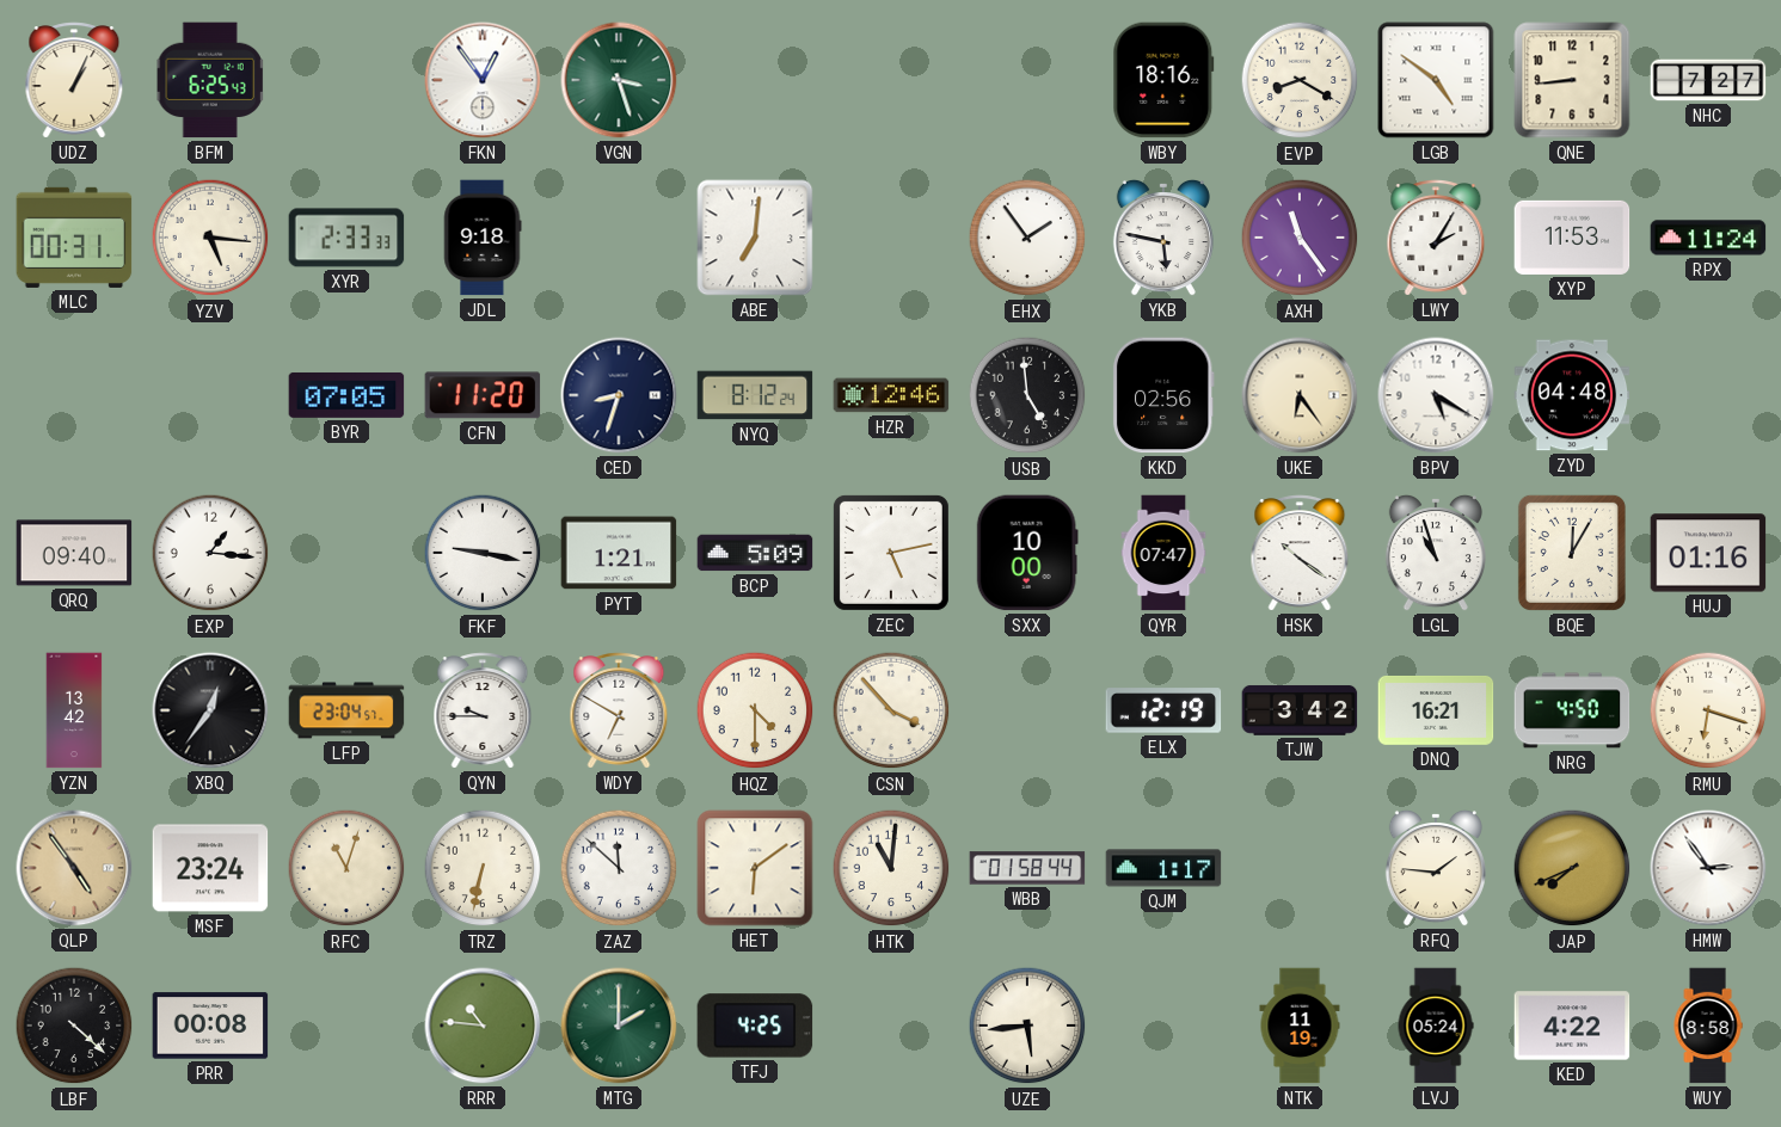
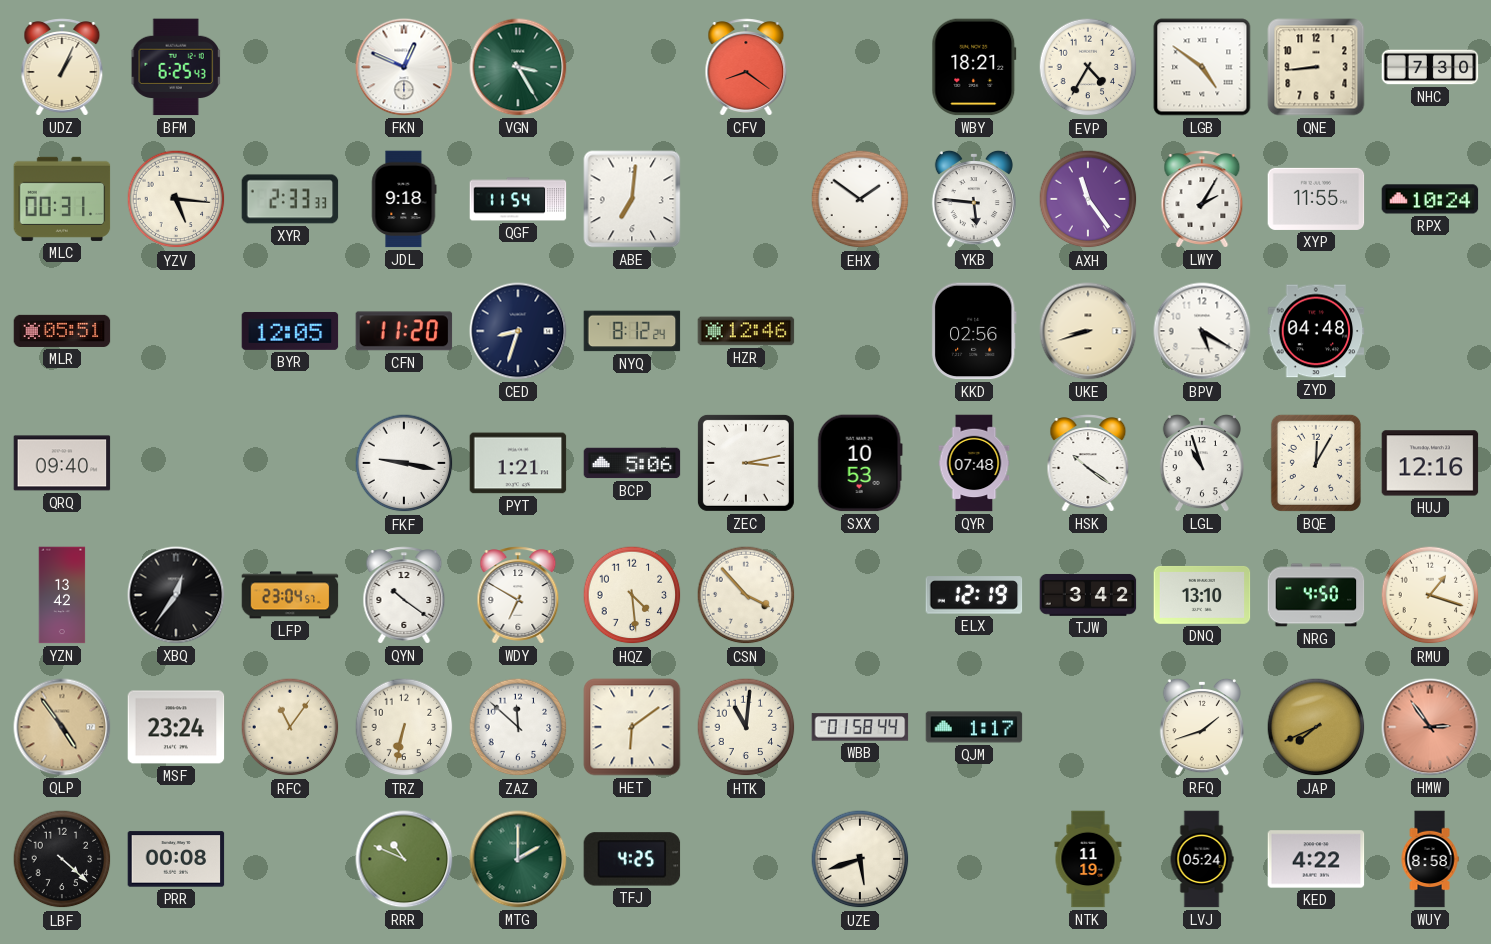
FKN: 12:54 -> 12:49 (404, 67)
VGN: 3:27 -> 3:25 (518, 67)
CFV: none -> 8:21 (746, 67)
WBY: 18:16 -> 18:21 (974, 67)
EVP: 8:20 -> 4:35 (1088, 67)
NHC: 7:27 -> 7:30 (1430, 67)
QGF: none -> 11:54 (518, 199)
EHX: 1:54 -> 1:51 (860, 199)
YKB: 5:47 -> 5:46 (974, 199)
XYP: 11:53 -> 11:55 (1316, 199)
RPX: 11:24 -> 10:24 (1430, 199)
MLR: none -> 05:51 (62, 331)
BYR: 07:05 -> 12:05 (290, 331)
USB: 4:59 -> none (1027, 395)
UKE: 6:24 -> 8:42 (1088, 331)
EXP: 1:16 -> none (210, 553)
BCP: 5:09 -> 5:06 (632, 463)
ZEC: 5:13 -> 3:13 (746, 463)
SXX: 10:00 -> 10:53 (860, 463)
QYR: 07:47 -> 07:48 (974, 463)
HUJ: 01:16 -> 12:16 (1430, 463)
QYN: 9:45 -> 10:21 (404, 595)
HQZ: 4:30 -> 4:29 (632, 595)
DNQ: 16:21 -> 13:10 (1202, 595)
RMU: 6:18 -> 1:18 (1430, 595)
RFC: 11:03 -> 11:06 (290, 727)
RFQ: 1:46 -> 1:42 (1202, 727)
HMW dial: white -> salmon (1430, 727)
RRR: 10:46 -> 10:49 (404, 859)
UZE: 5:44 -> 5:42 (860, 859)
